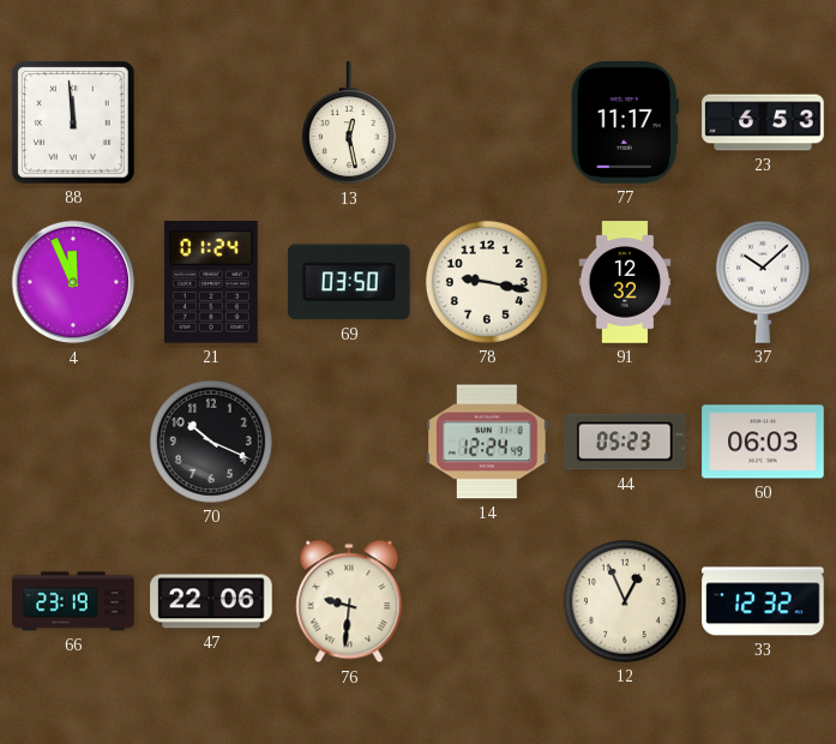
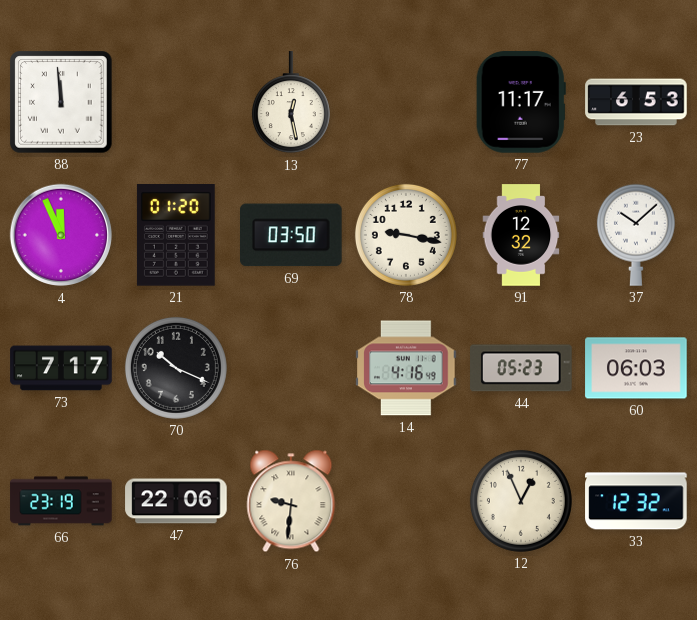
21: 01:24 -> 01:20 (176, 236)
73: none -> 7:17 (61, 368)
14: 12:24 -> 4:16 (406, 368)
